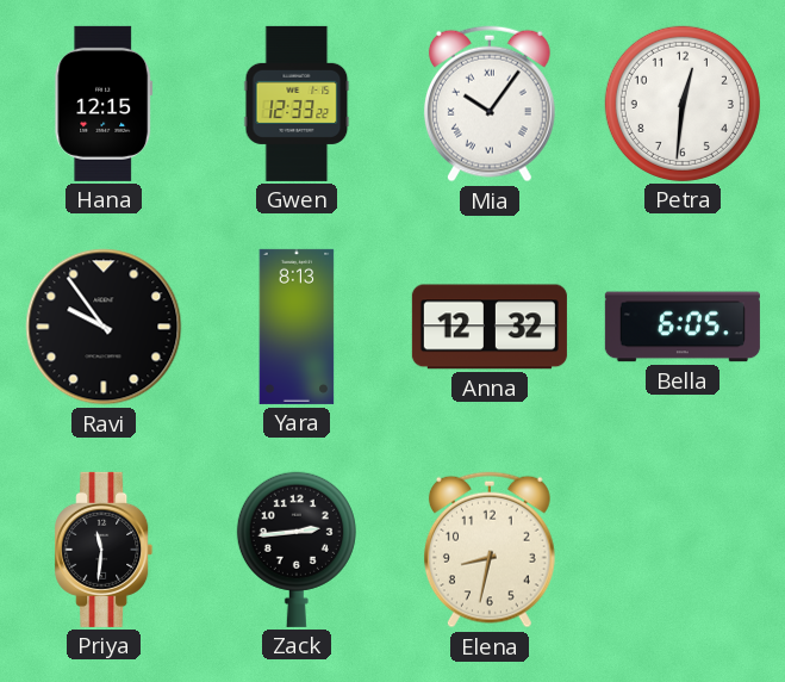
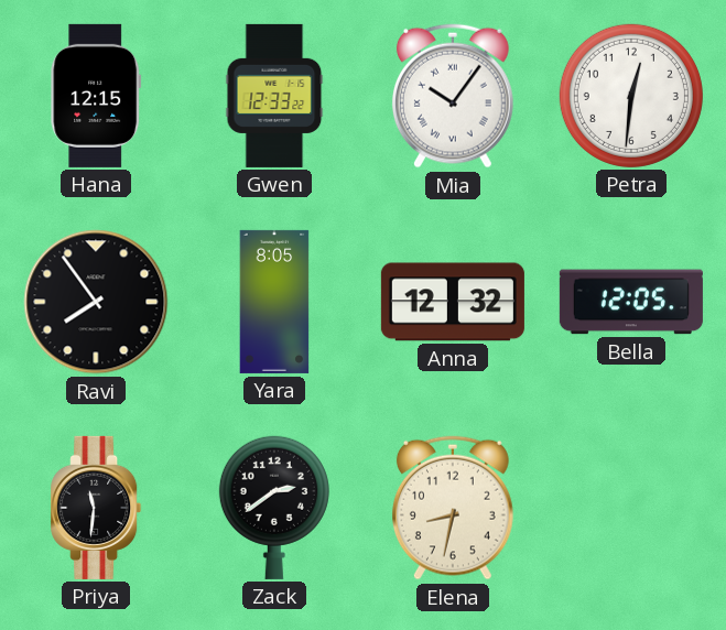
Ravi: 9:54 -> 7:54 (96, 302)
Yara: 8:13 -> 8:05 (274, 302)
Bella: 6:05 -> 12:05 (631, 302)
Zack: 2:44 -> 2:39 (274, 508)
